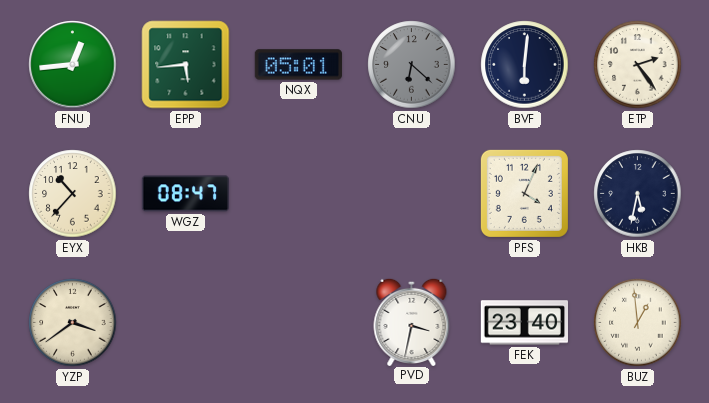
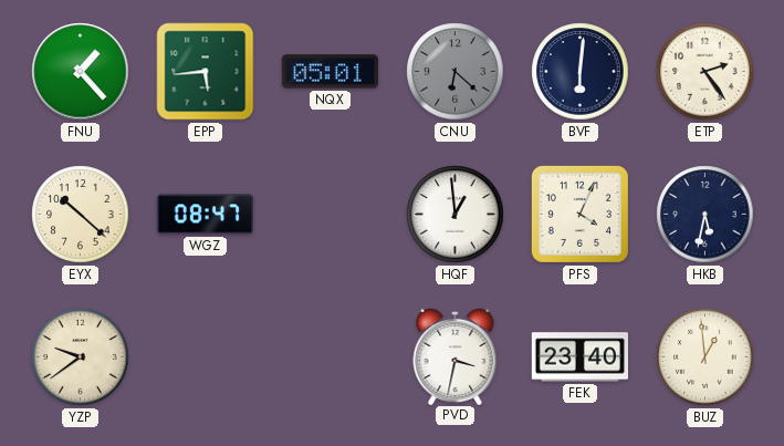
FNU: 12:44 -> 1:23 (81, 72)
EYX: 10:37 -> 10:22 (81, 215)
HQF: none -> 12:59 (456, 215)
YZP: 3:39 -> 9:39 (81, 357)
